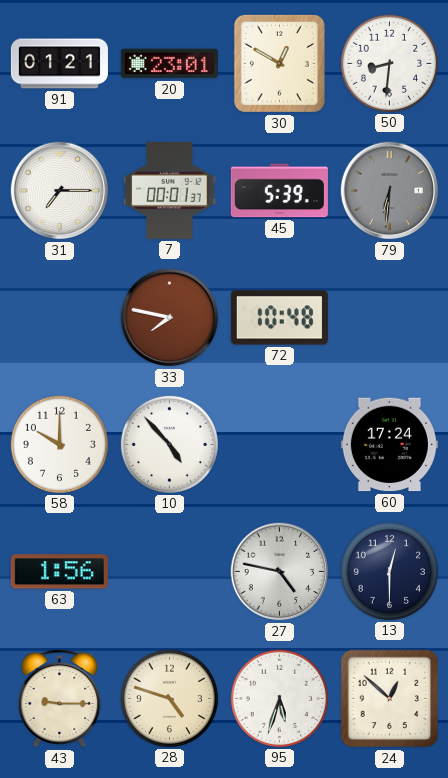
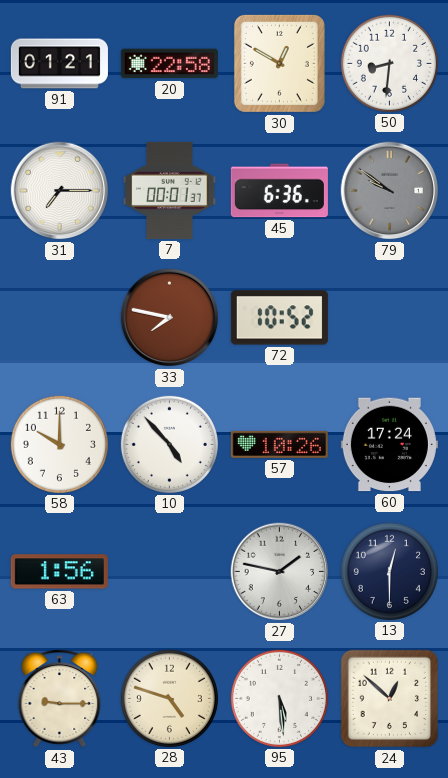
20: 23:01 -> 22:58 (169, 64)
45: 5:39 -> 6:36 (279, 191)
79: 6:31 -> 9:51 (390, 191)
72: 10:48 -> 10:52 (279, 318)
57: none -> 10:26 (279, 444)
27: 4:47 -> 1:47 (280, 572)
95: 5:33 -> 5:29 (279, 698)
